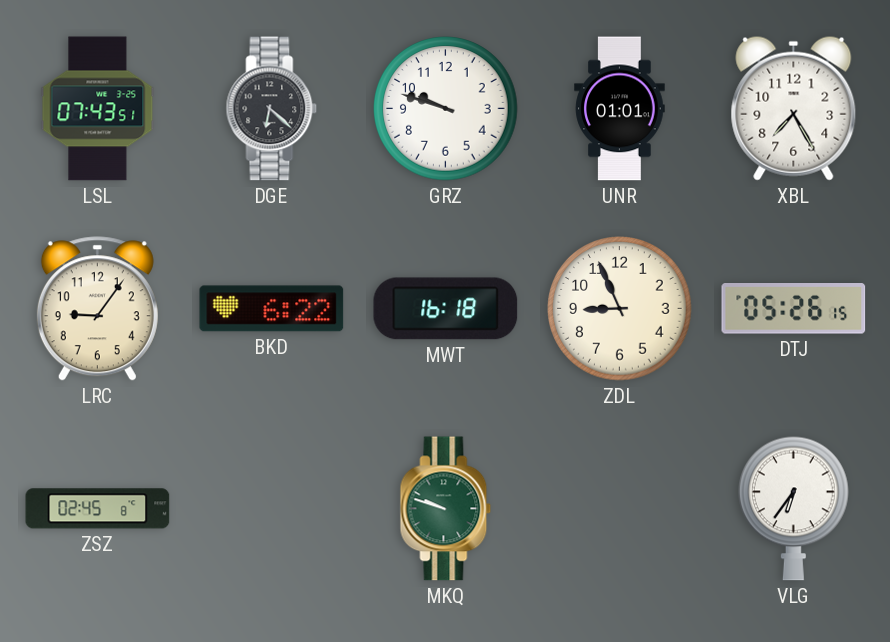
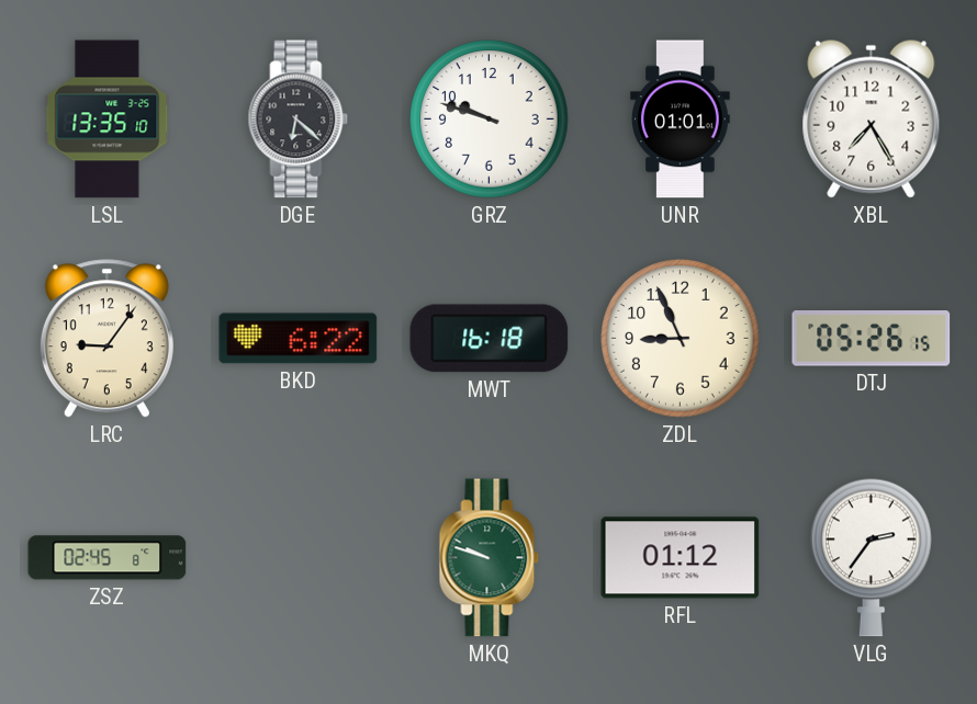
LSL: 07:43 -> 13:35 (108, 120)
RFL: none -> 01:12 (681, 558)
VLG: 6:36 -> 2:36 (872, 557)
